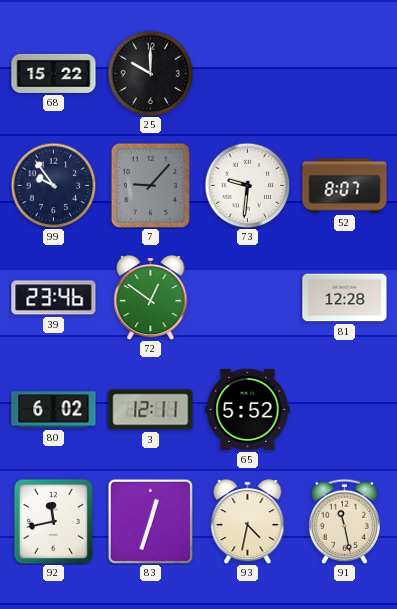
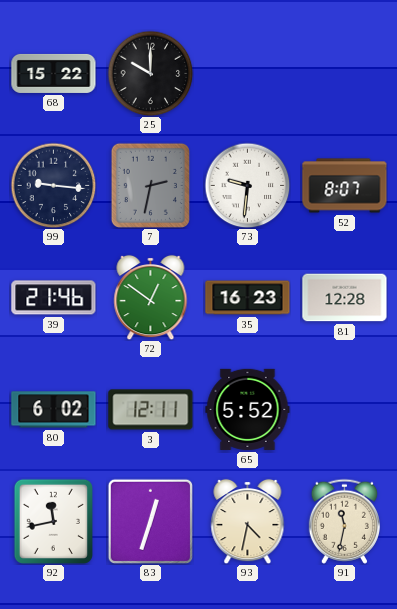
99: 9:54 -> 9:16 (53, 185)
7: 9:07 -> 2:32 (150, 185)
39: 23:46 -> 21:46 (54, 298)
35: none -> 16:23 (248, 298)
91: 11:28 -> 11:32 (344, 521)
